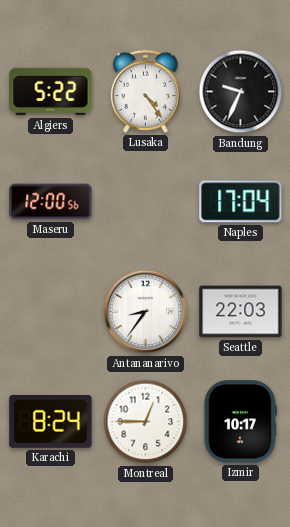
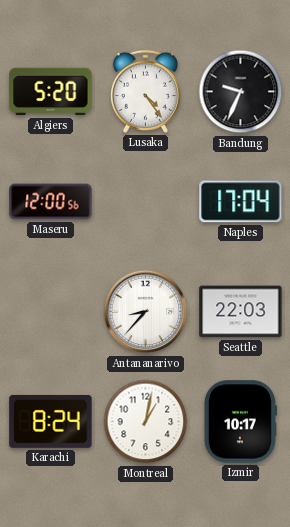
Algiers: 5:22 -> 5:20 (51, 92)
Antananarivo: 8:36 -> 8:37 (146, 312)
Montreal: 12:45 -> 1:02 (146, 422)
